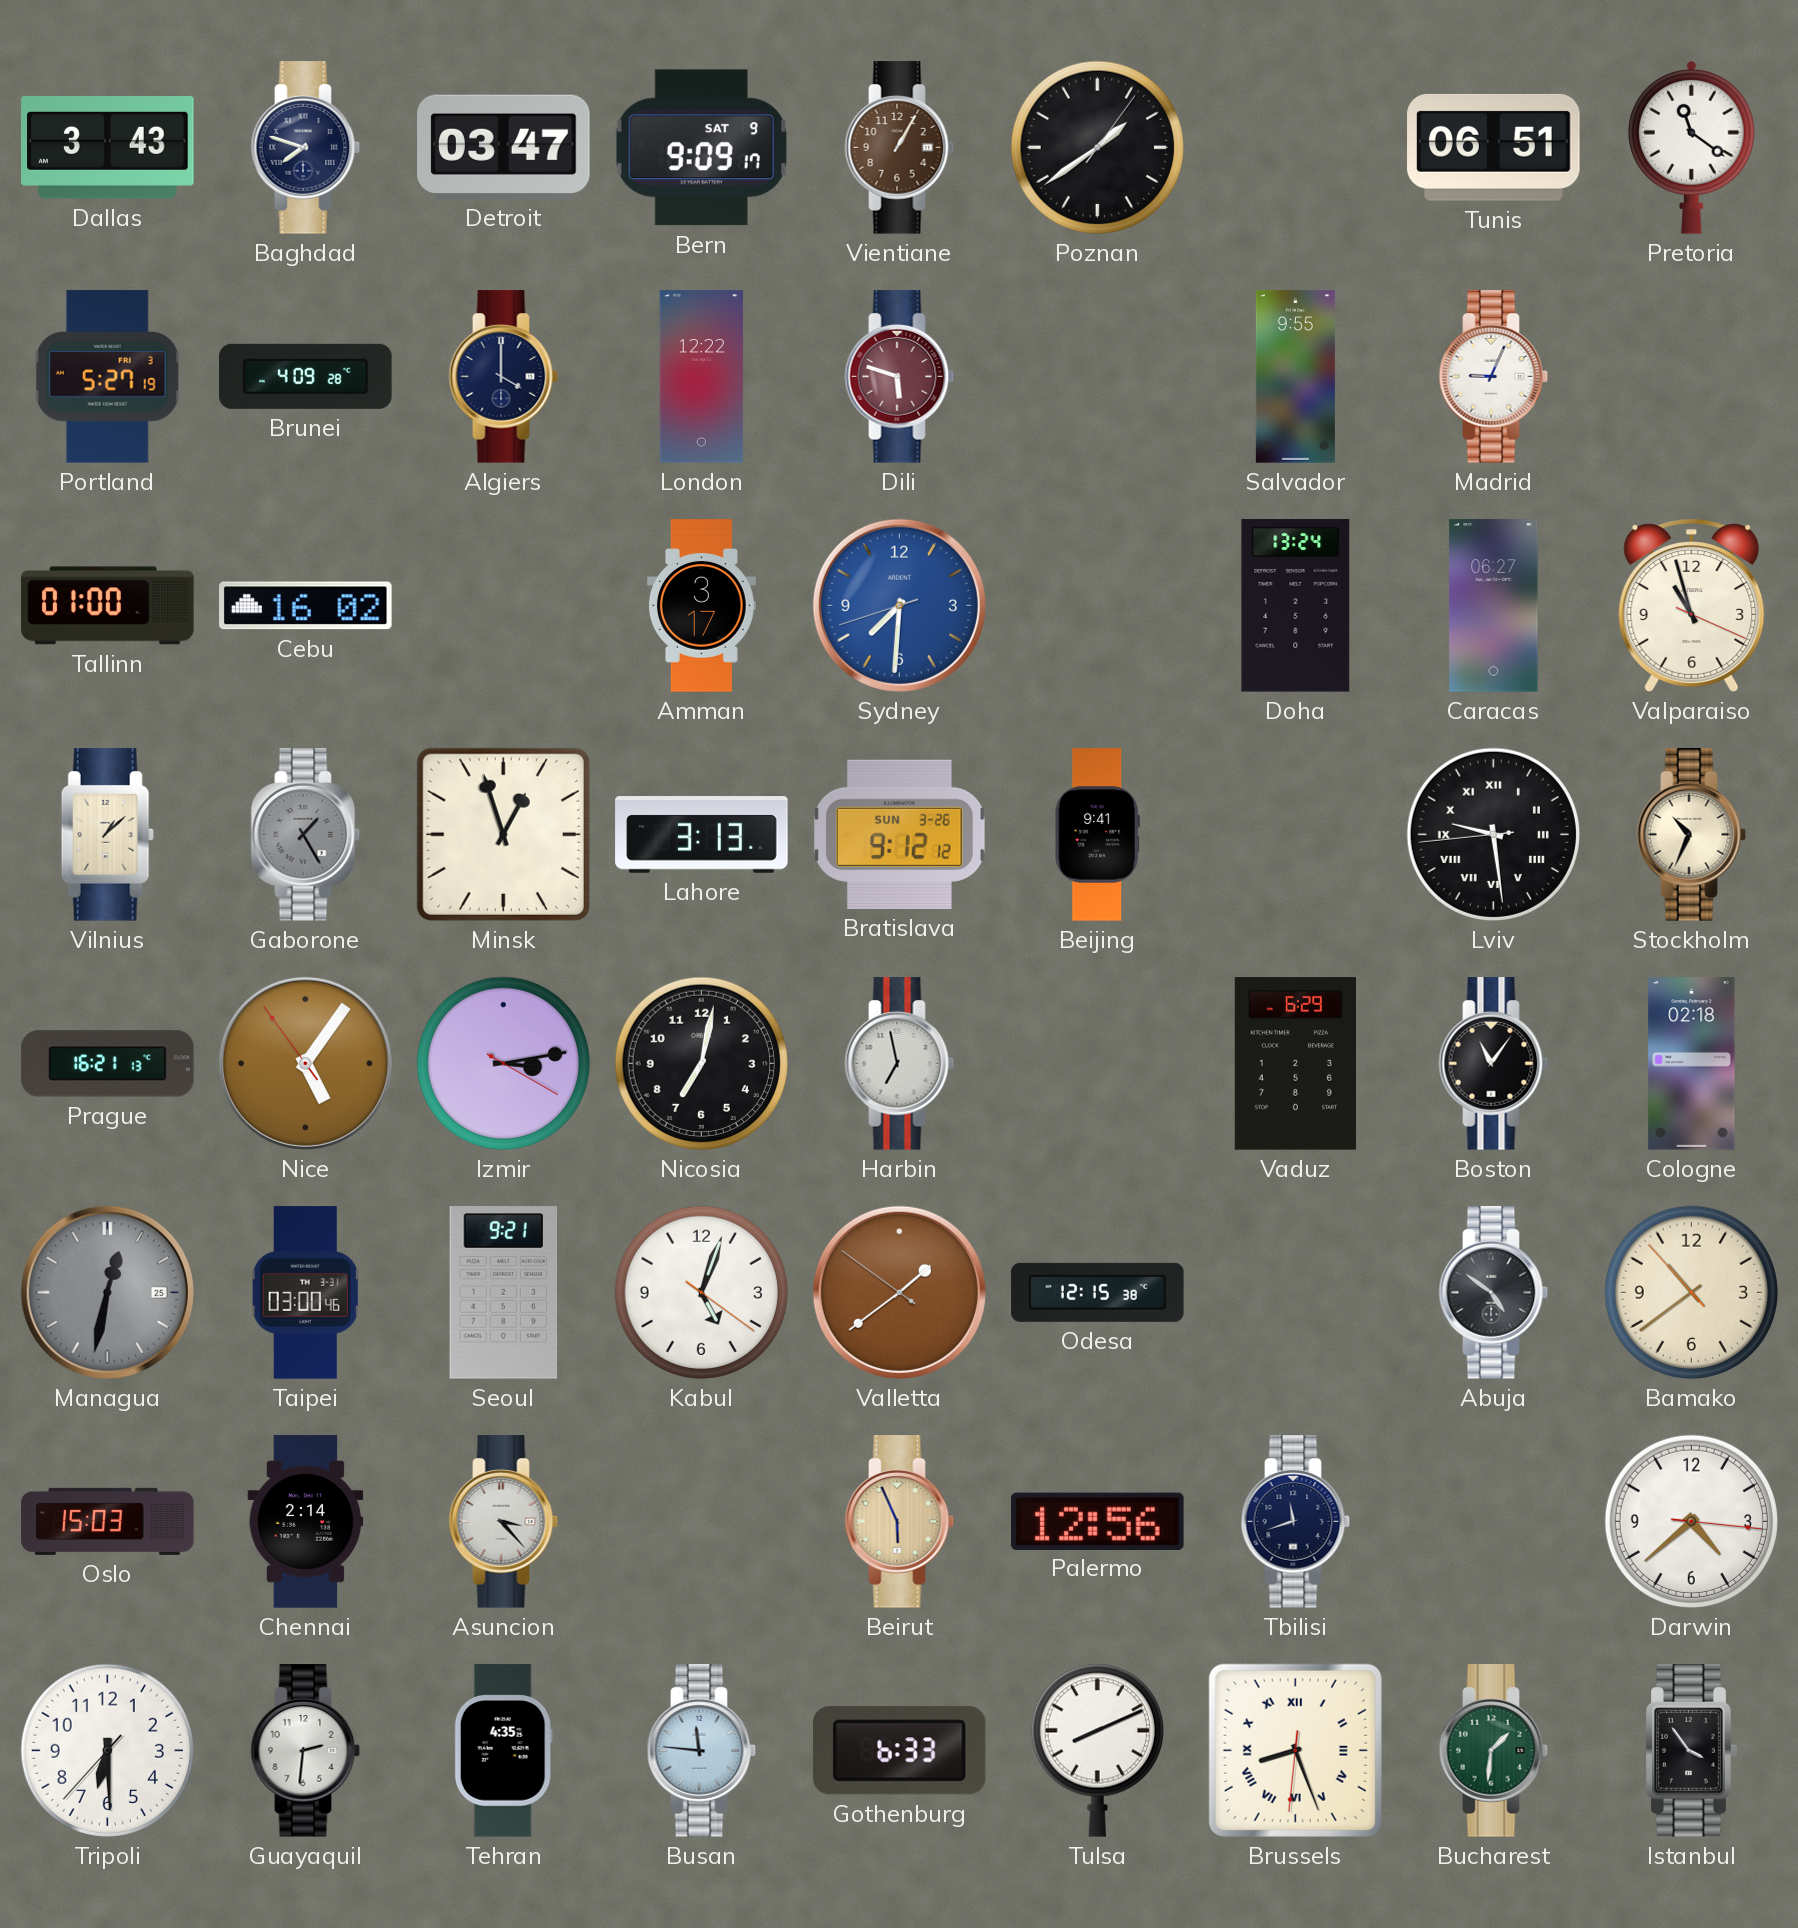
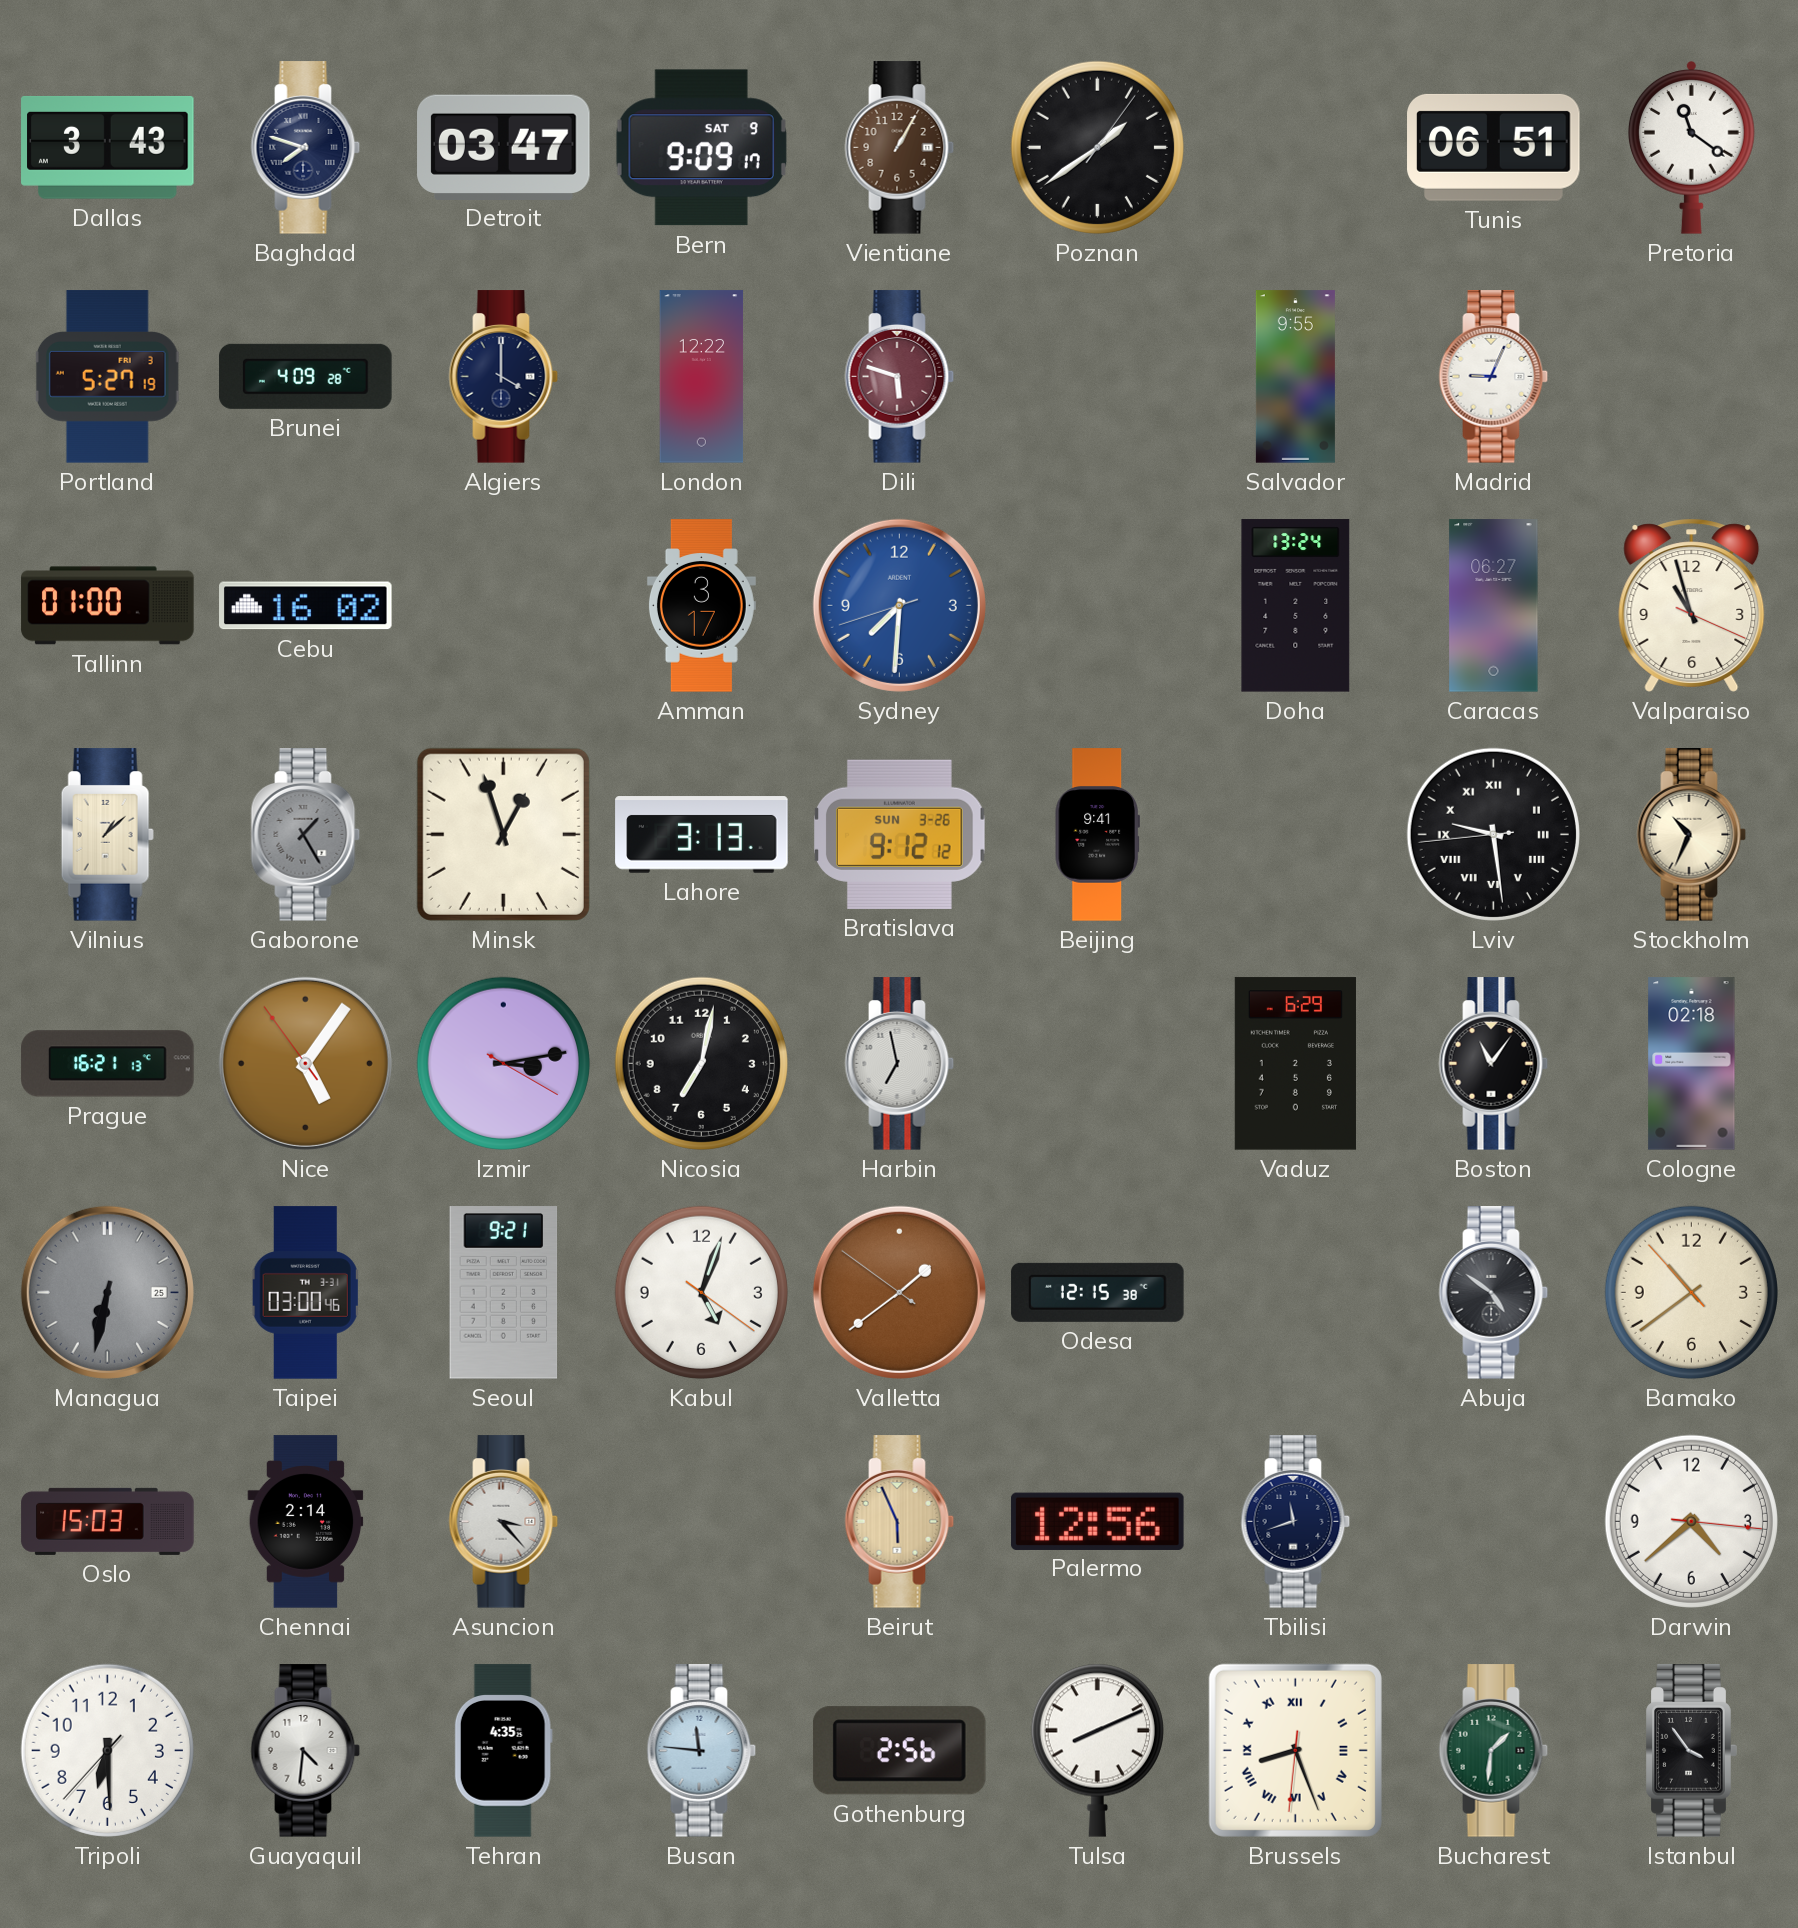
Managua: 12:32 -> 6:32 (107, 1292)
Guayaquil: 2:31 -> 4:31 (306, 1751)
Gothenburg: 6:33 -> 2:56 (899, 1751)
